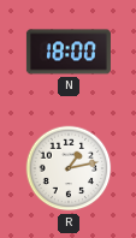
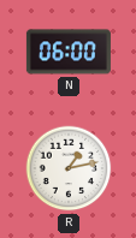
N: 18:00 -> 06:00 (69, 52)
